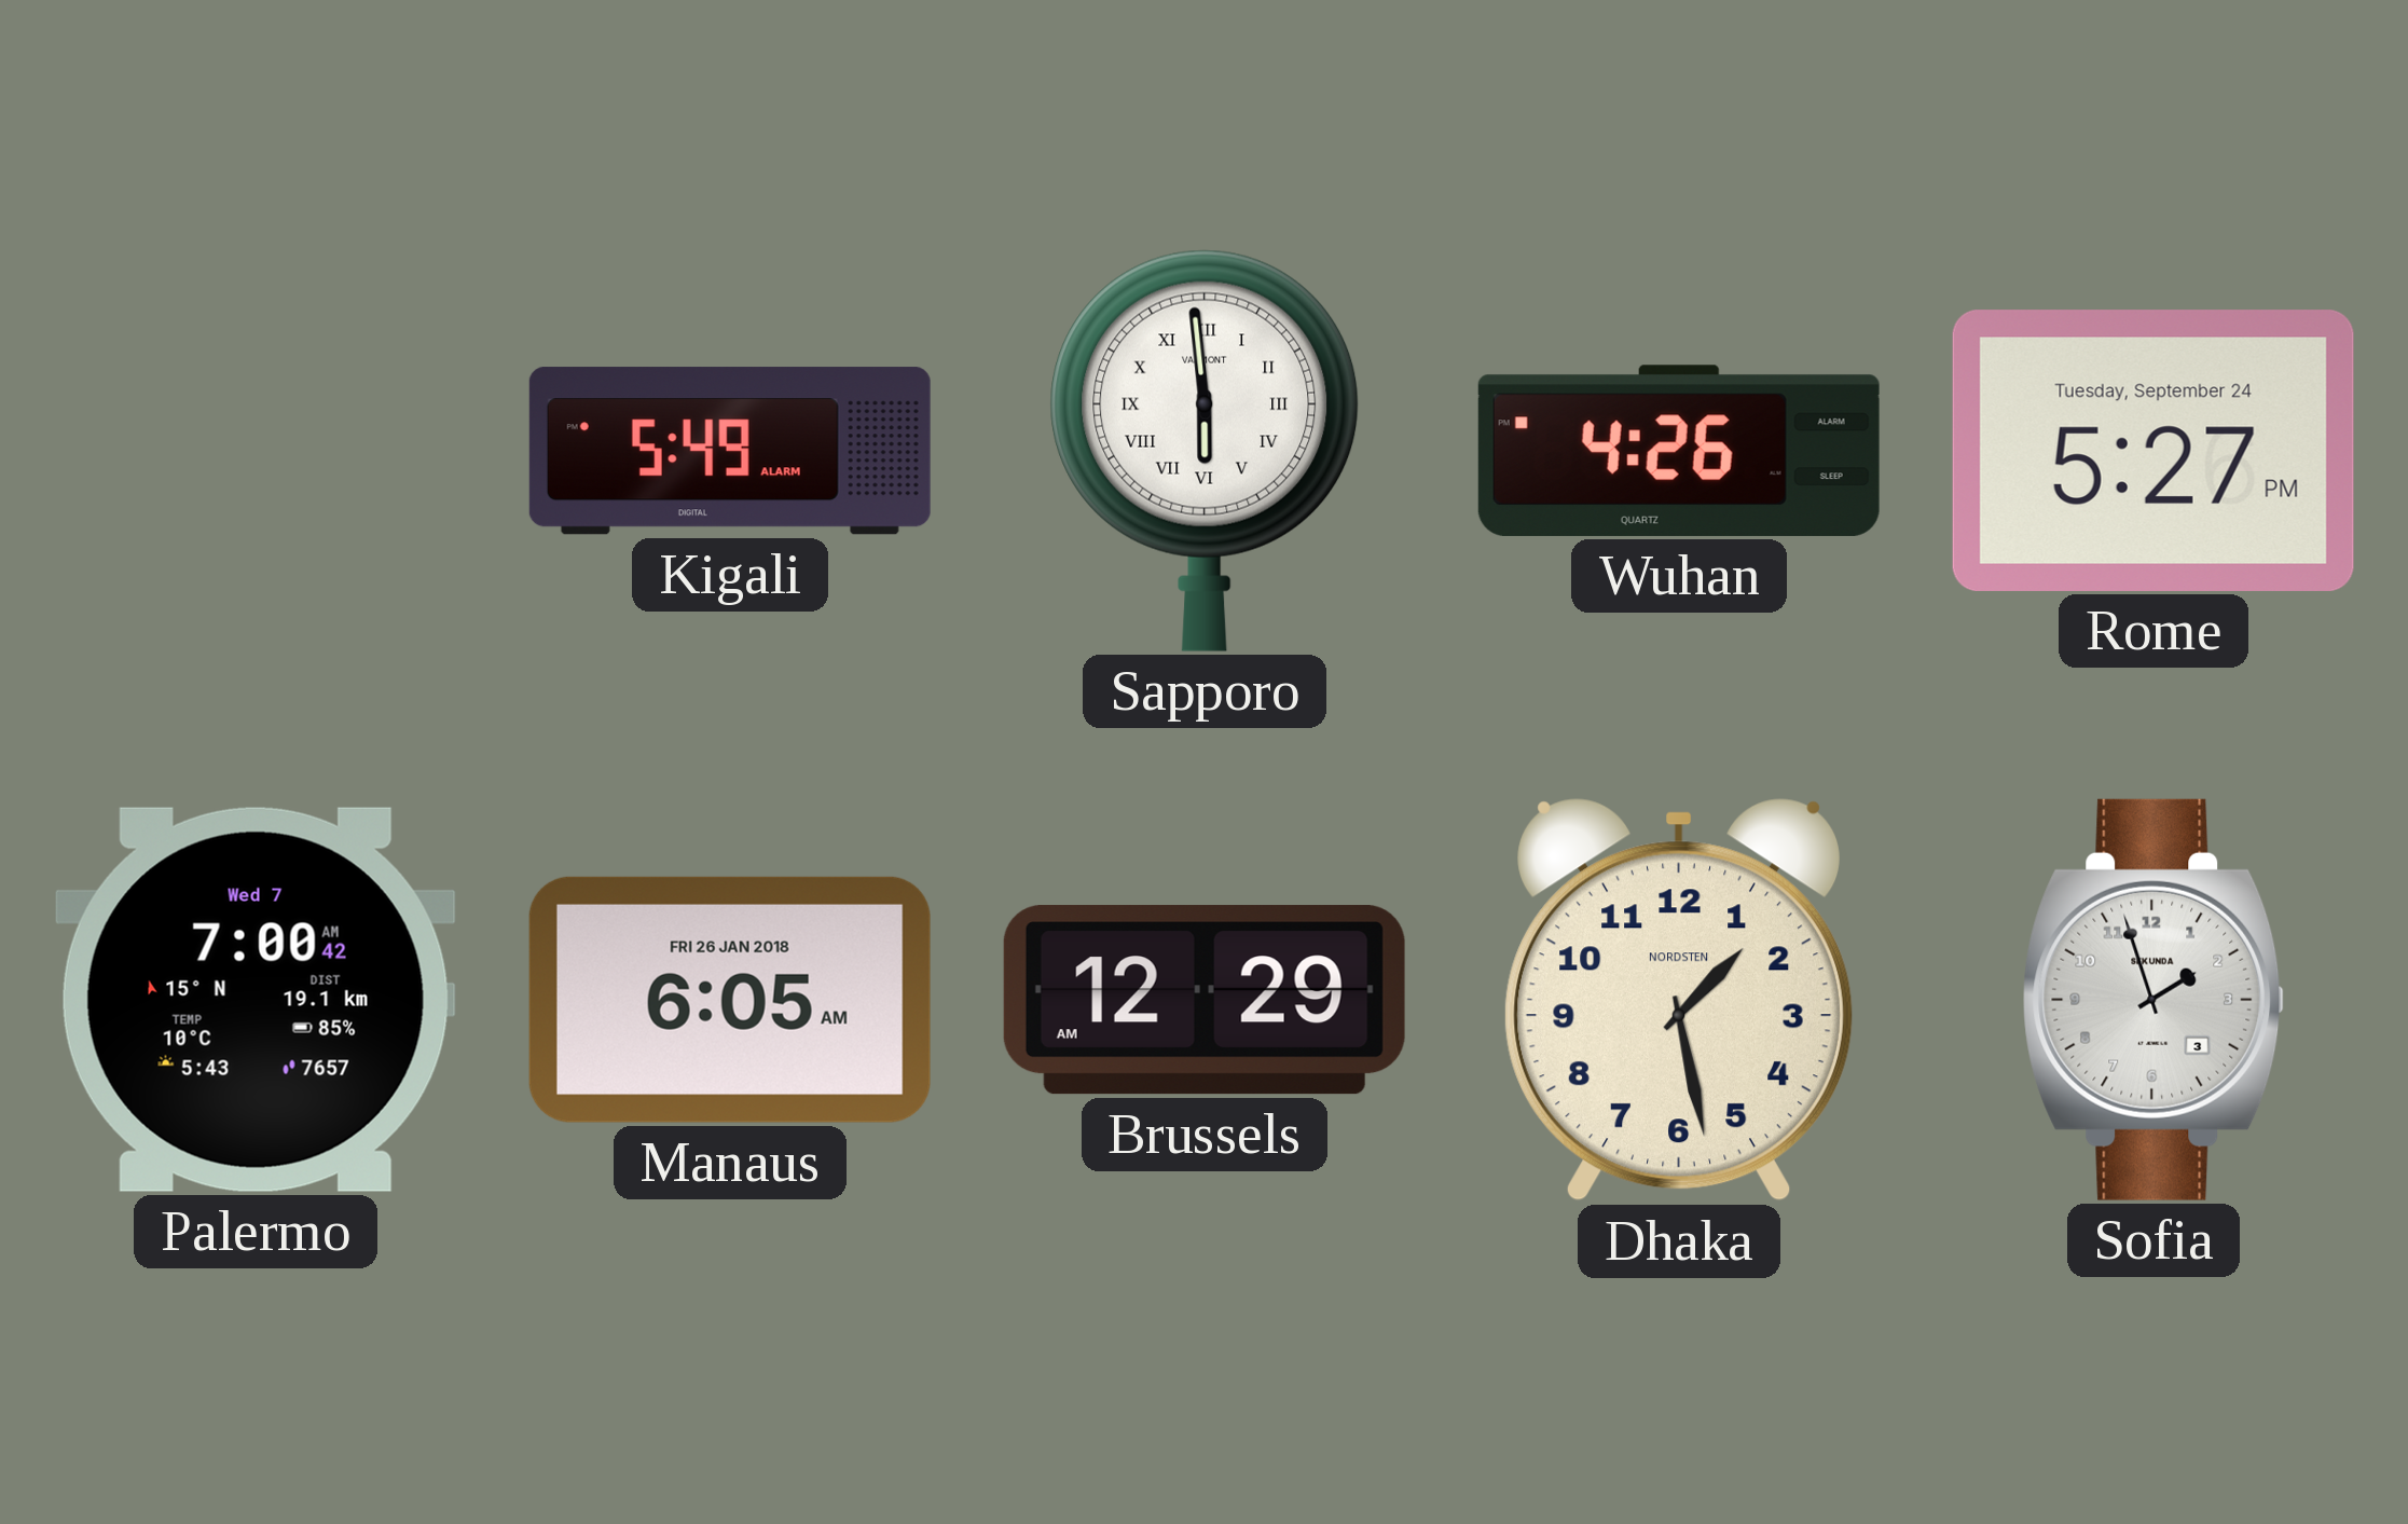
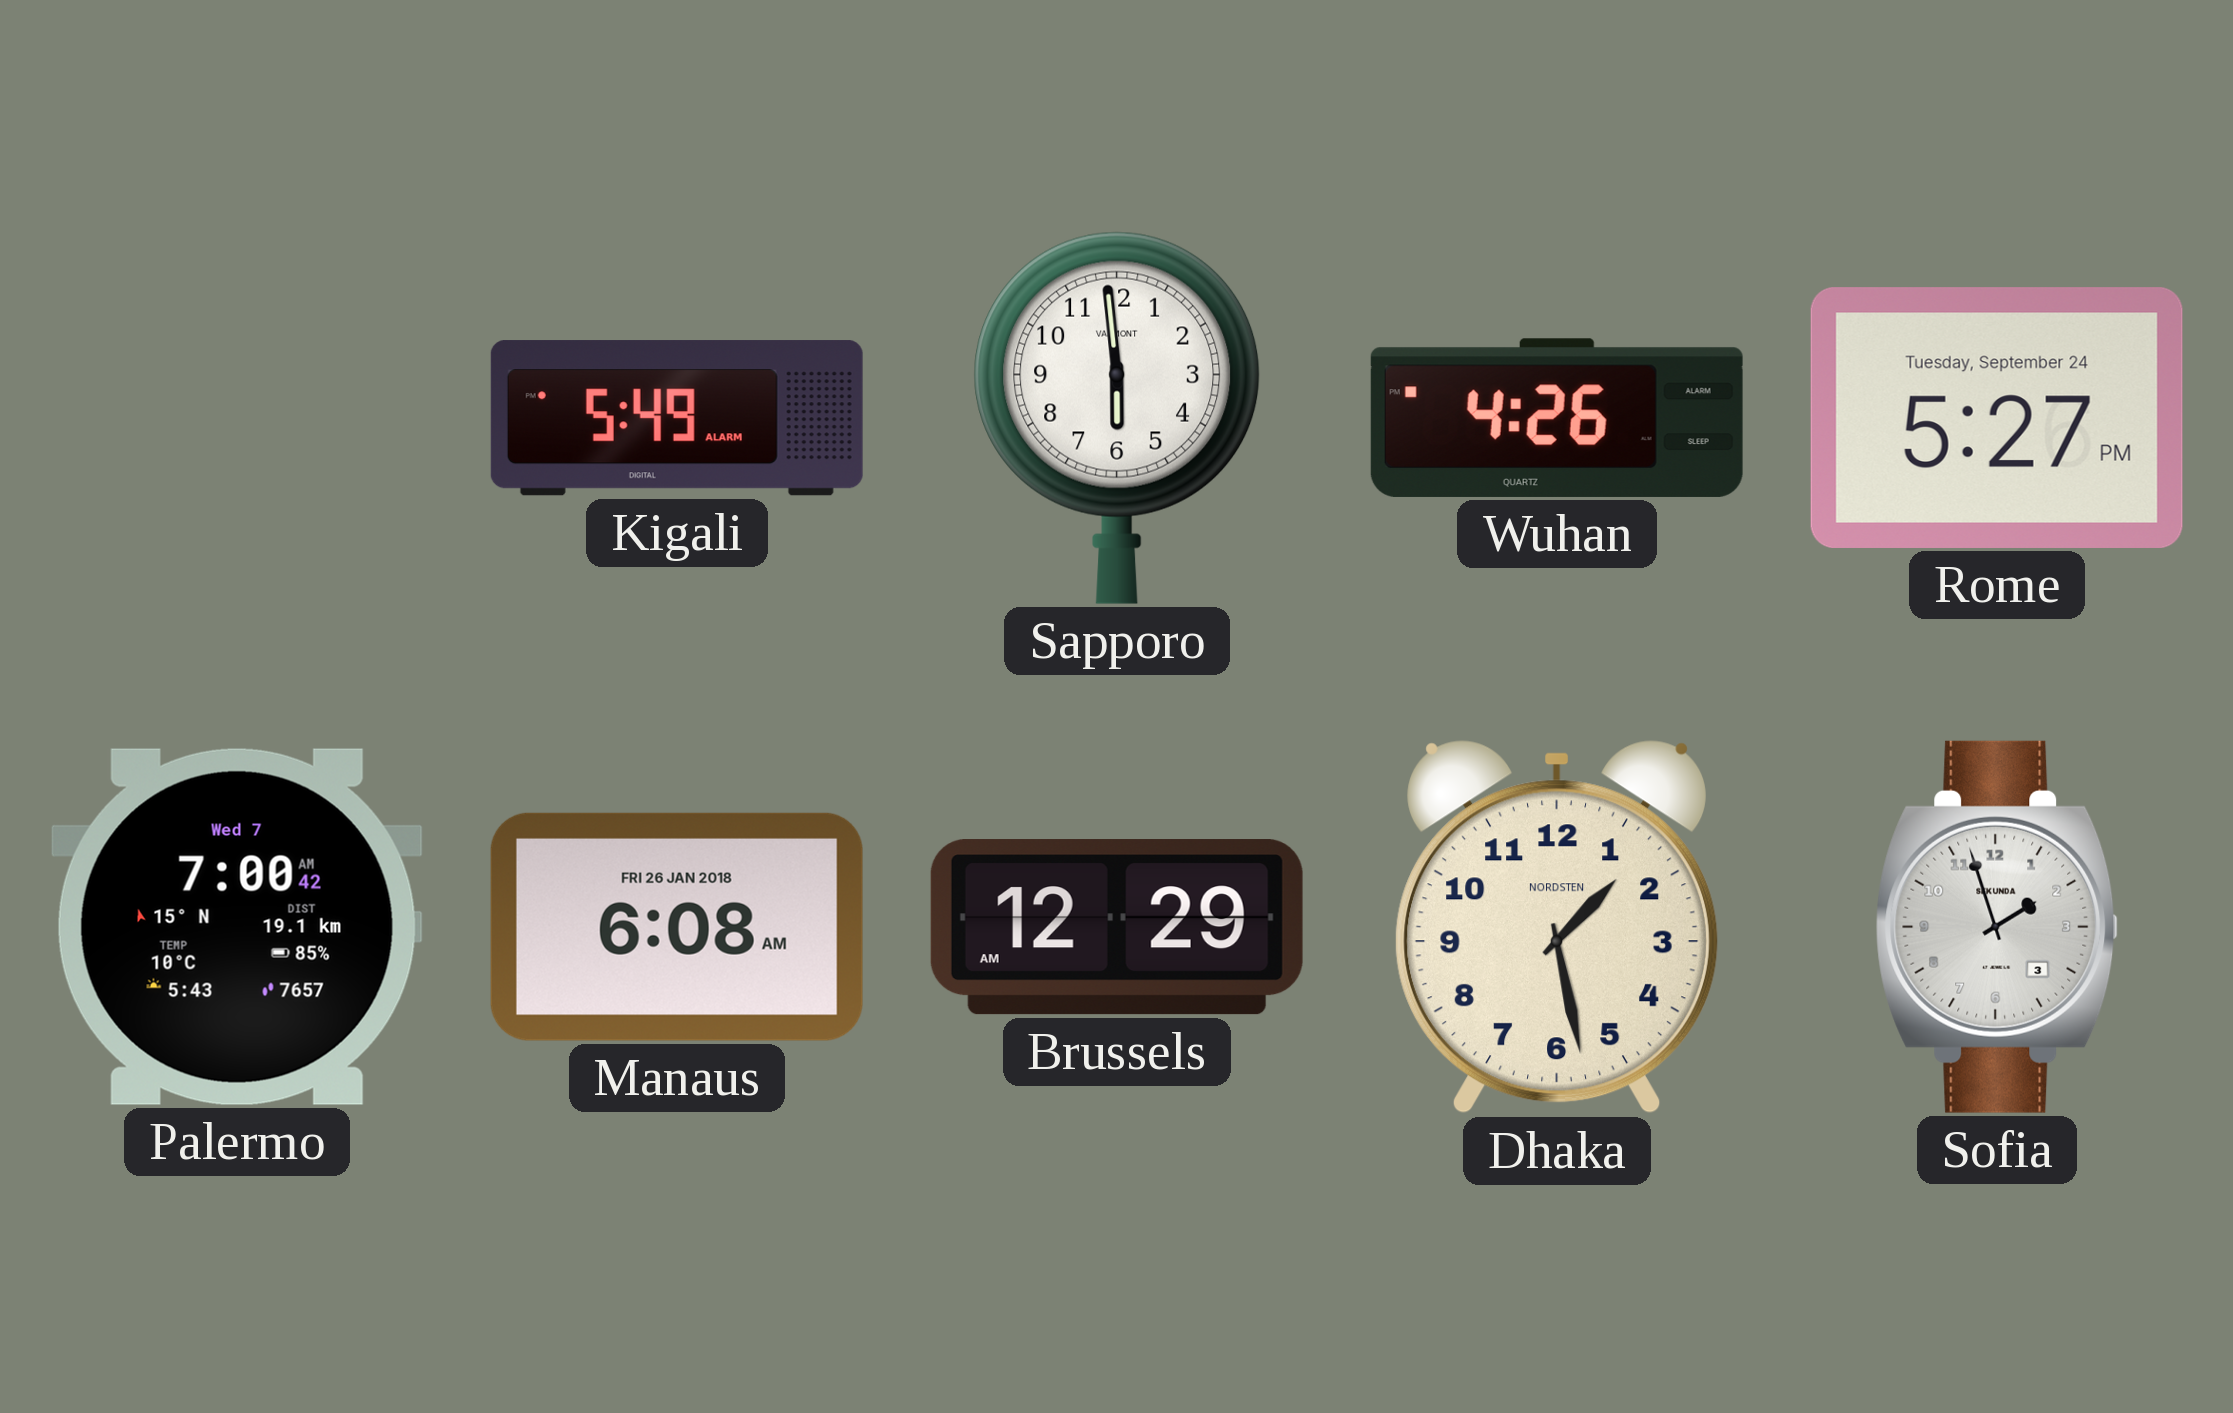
Sapporo numerals: Roman -> Arabic (1117, 418)
Manaus: 6:05 -> 6:08 (677, 927)
